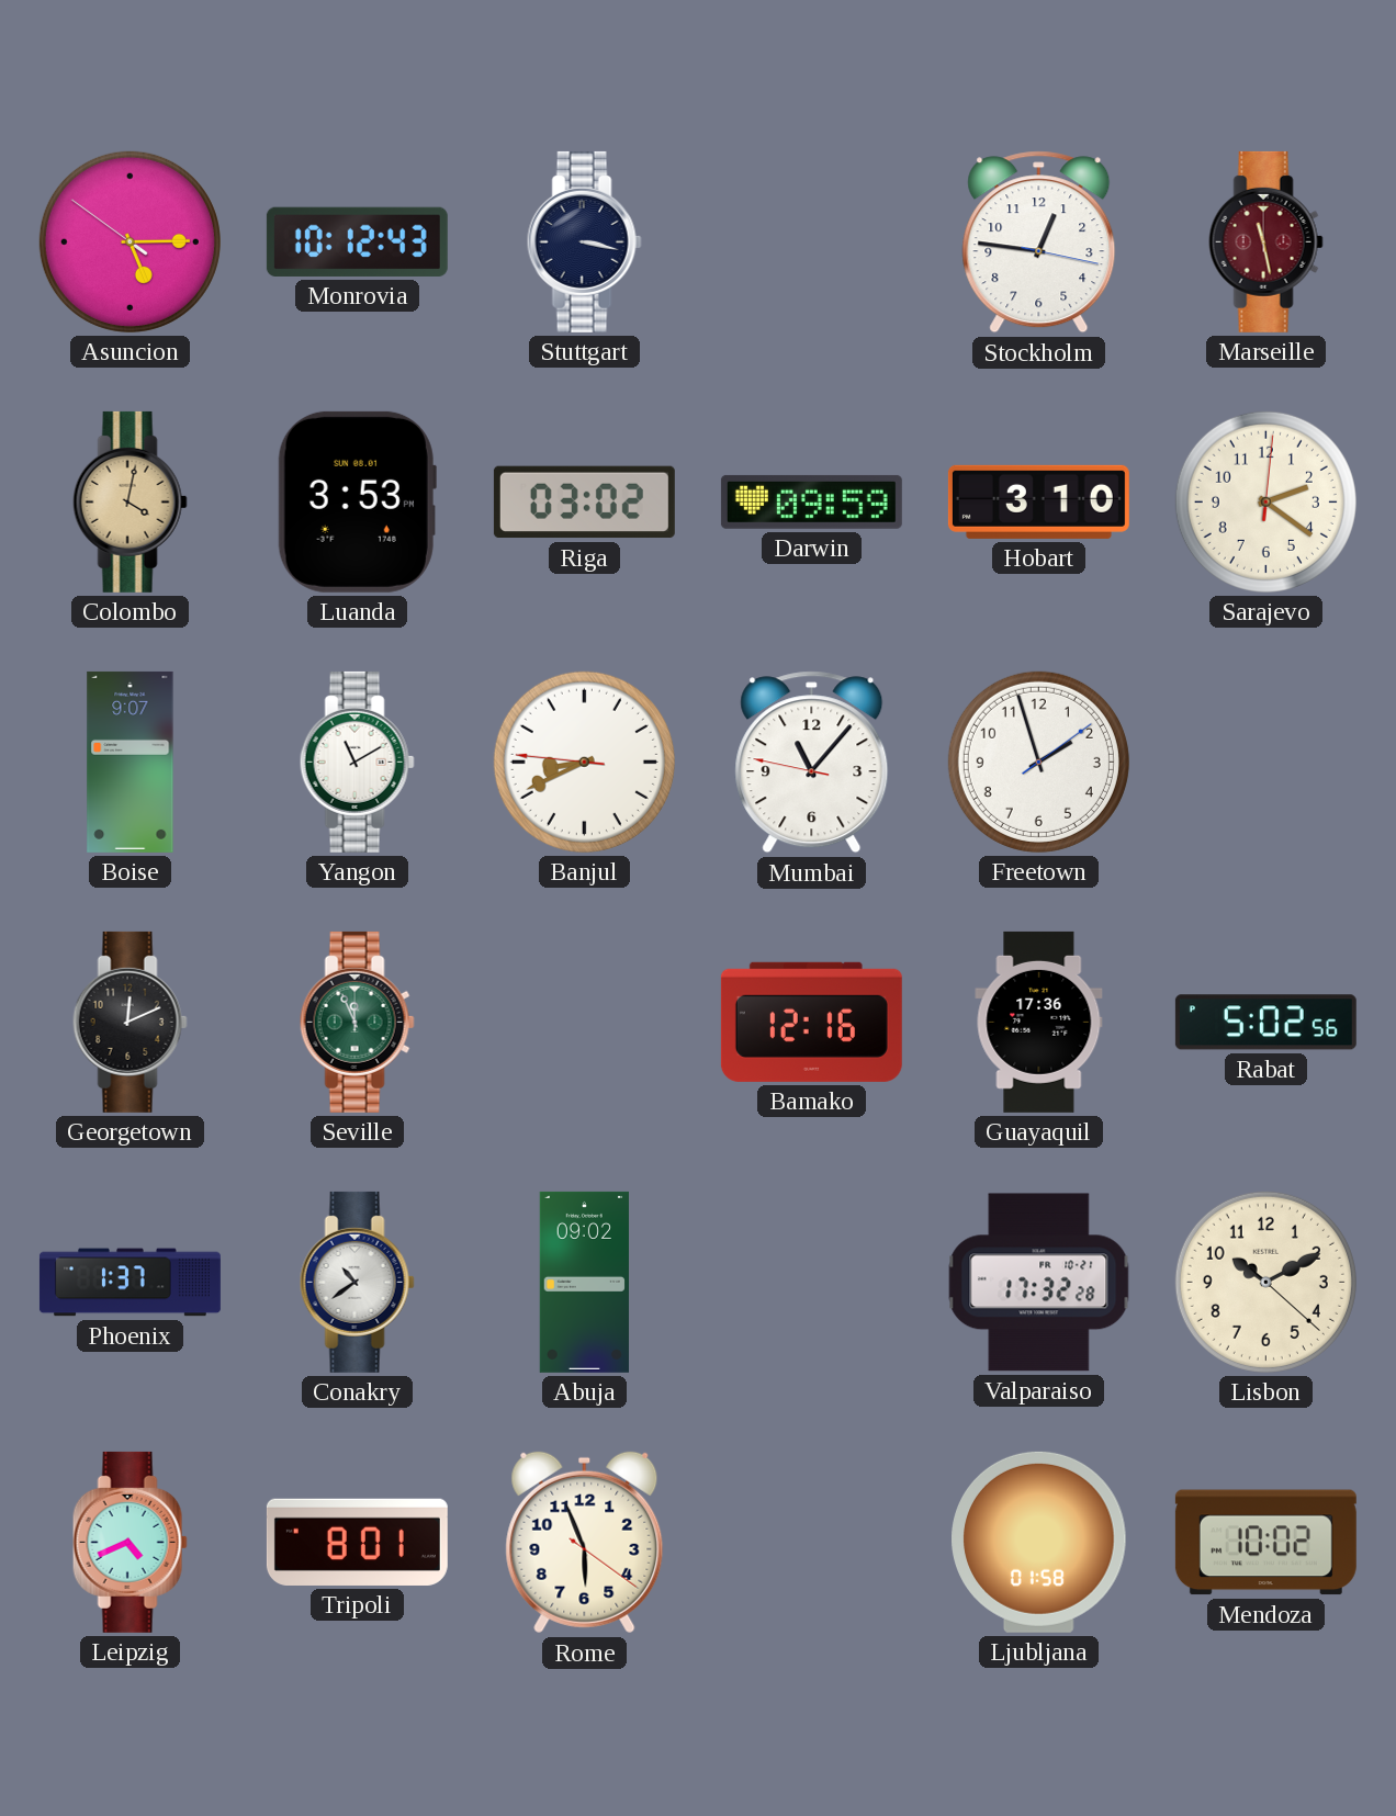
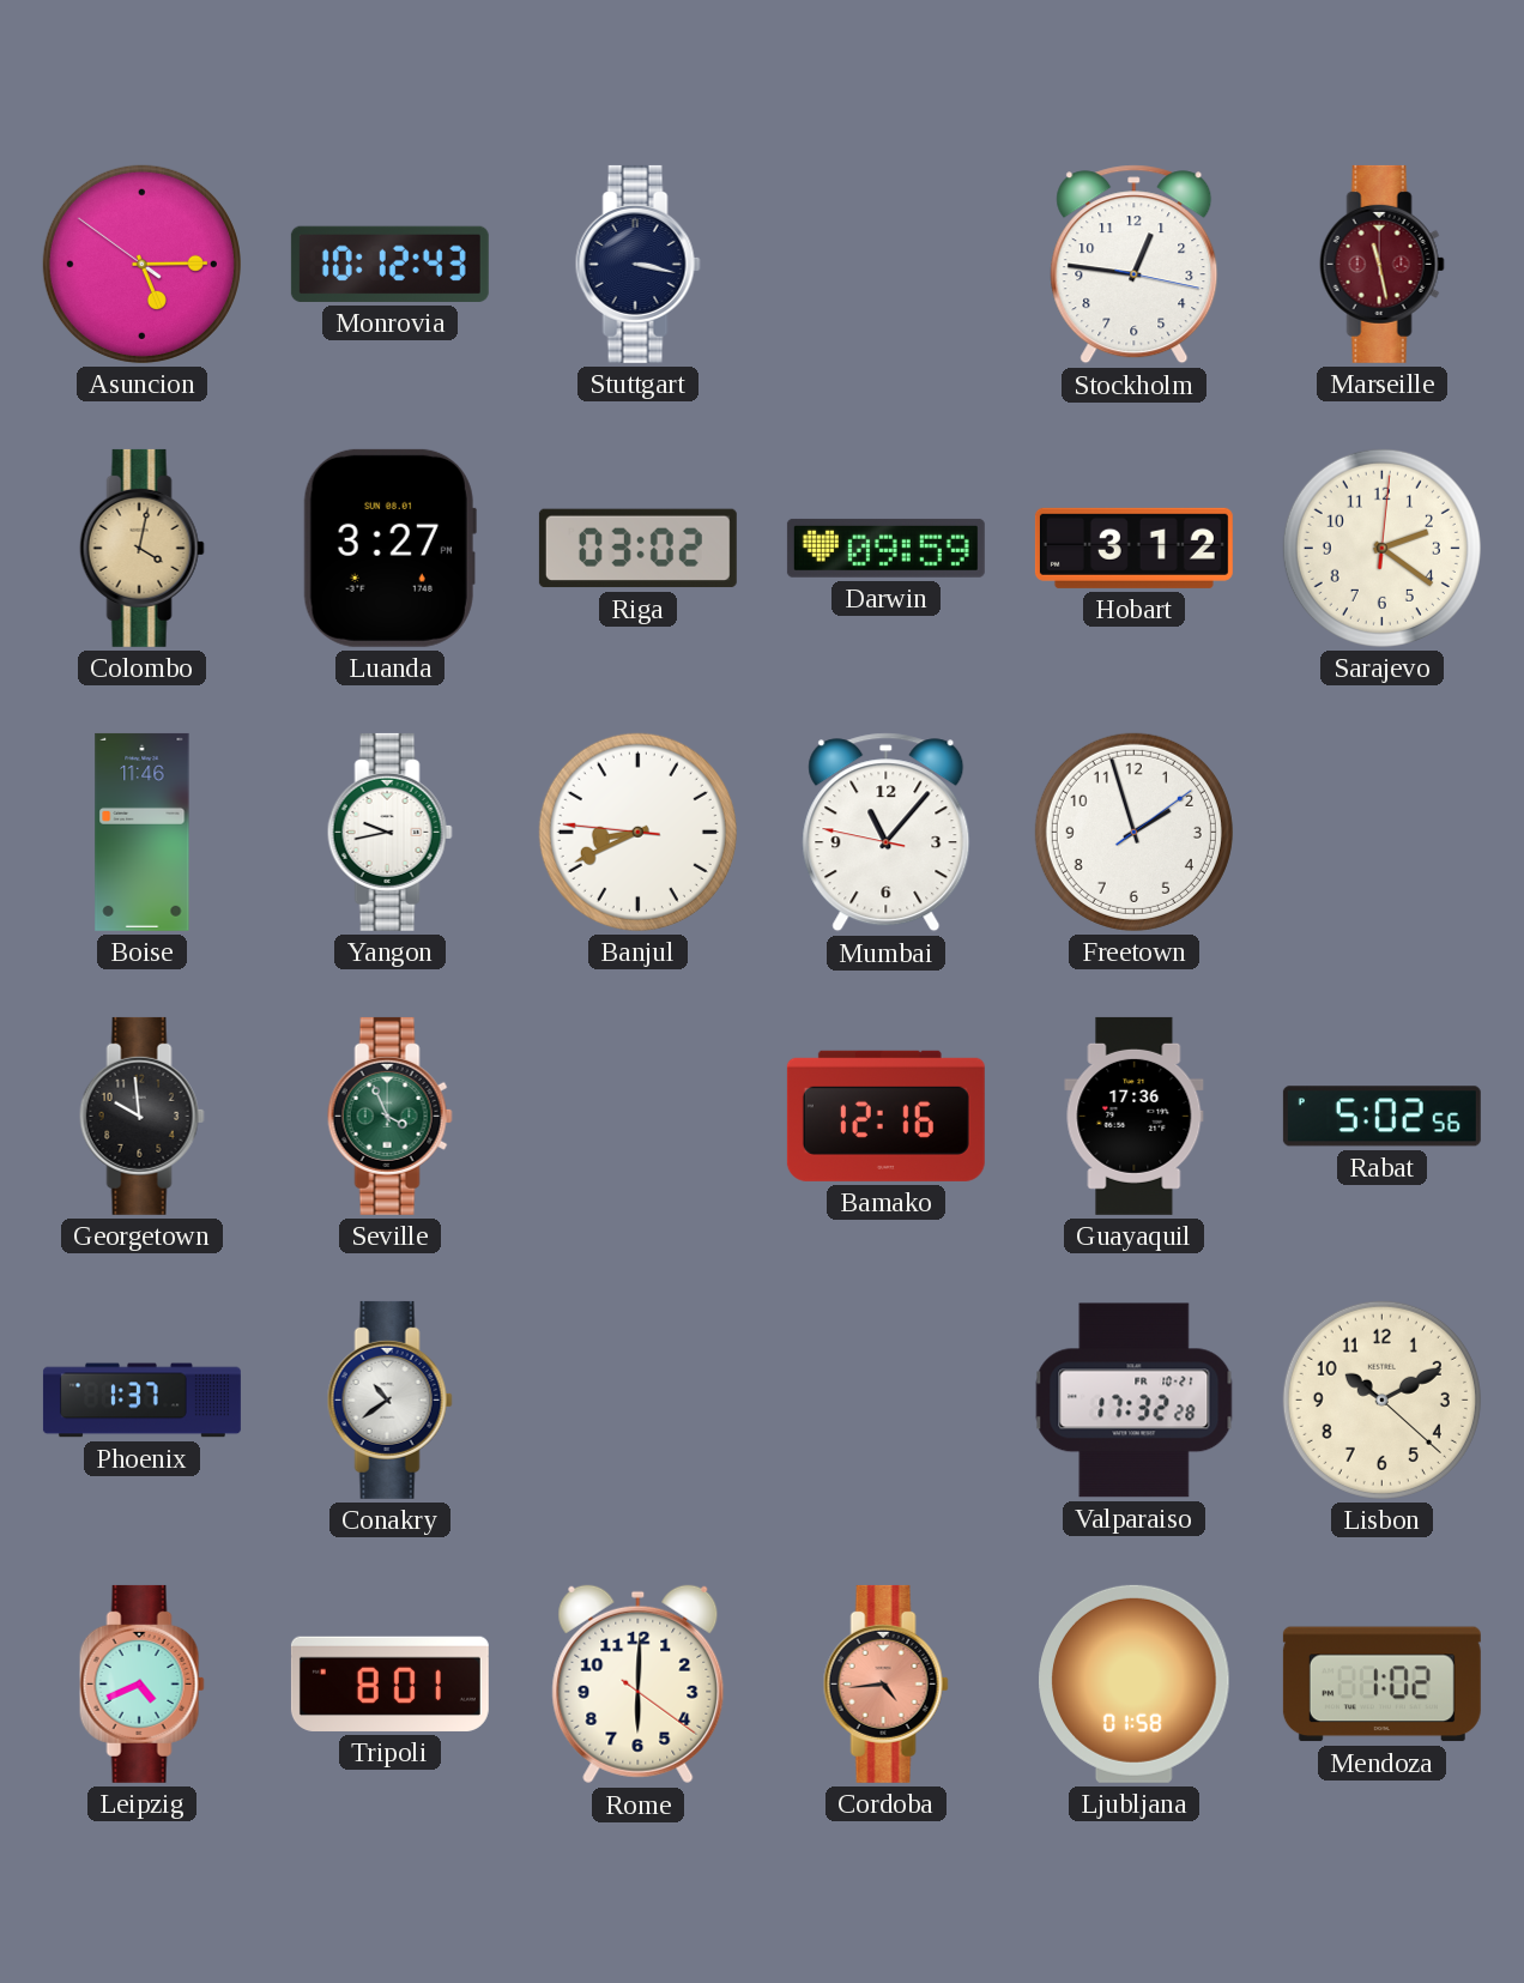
Luanda: 3:53 -> 3:27 (389, 548)
Hobart: 3:10 -> 3:12 (1133, 548)
Boise: 9:07 -> 11:46 (143, 832)
Yangon: 11:10 -> 9:43 (389, 832)
Georgetown: 12:11 -> 9:59 (141, 1116)
Seville: 11:56 -> 3:56 (389, 1116)
Abuja: 09:02 -> none (584, 1282)
Rome: 5:56 -> 6:00 (639, 1685)
Cordoba: none -> 4:44 (885, 1683)
Mendoza: 10:02 -> 1:02 (1381, 1685)
